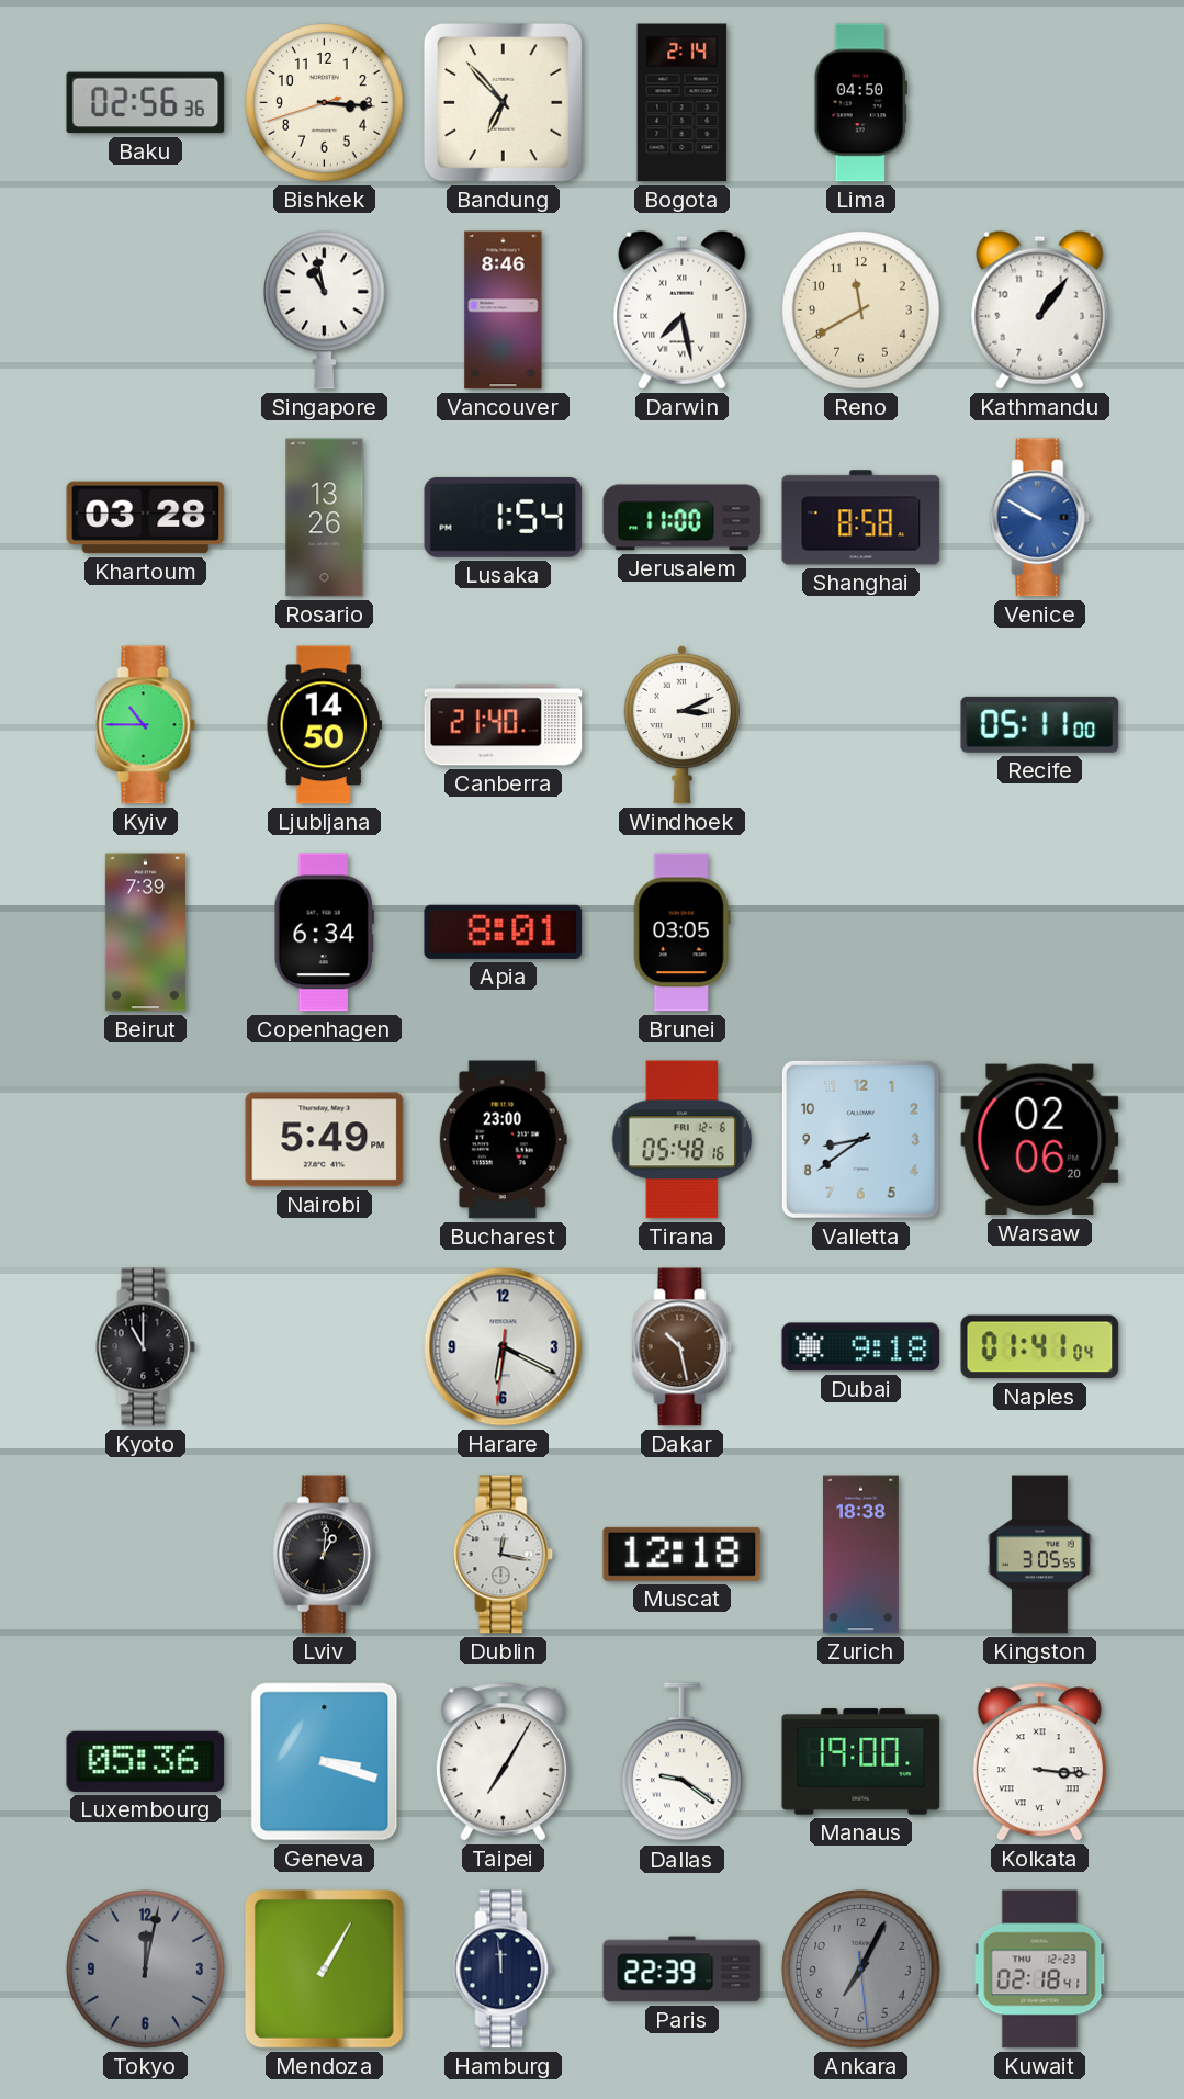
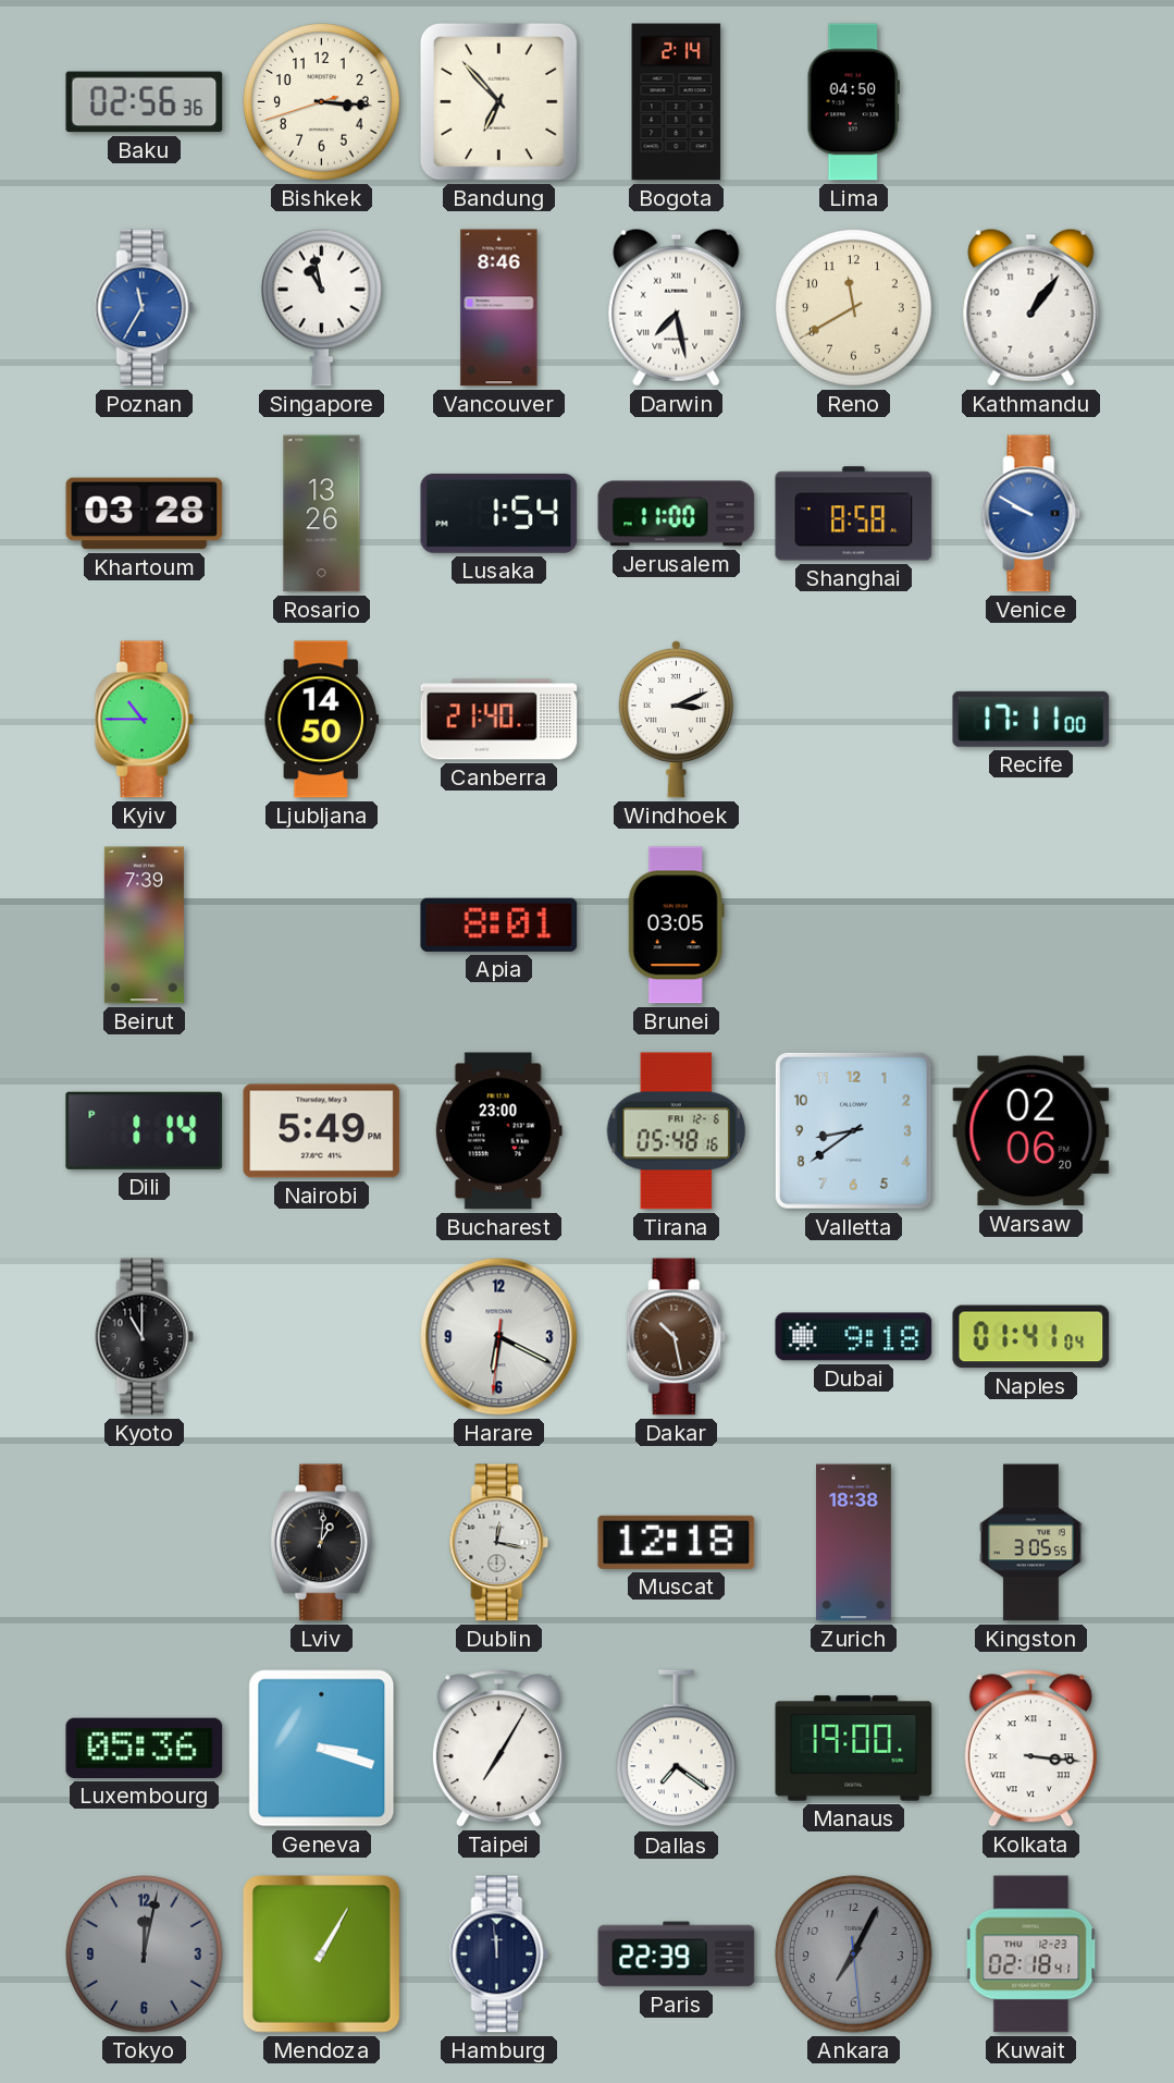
Poznan: none -> 11:35 (145, 308)
Recife: 05:11 -> 17:11 (1031, 719)
Copenhagen: 6:34 -> none (324, 933)
Dili: none -> 1:14 (145, 1130)
Dallas: 9:21 -> 7:21 (677, 1749)
